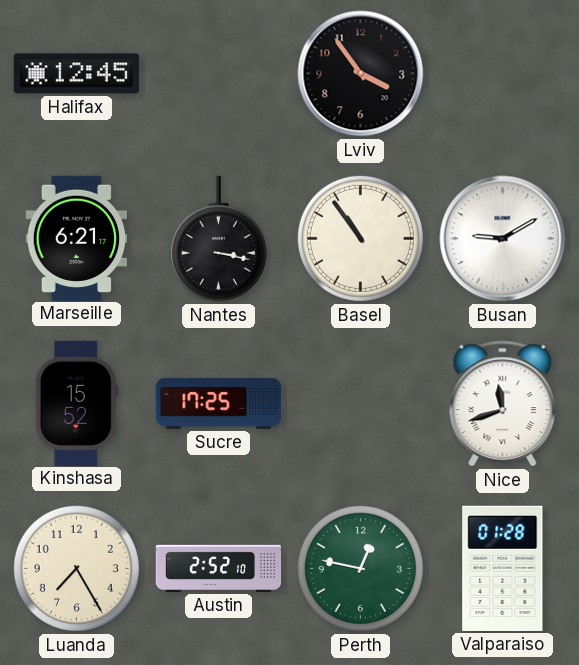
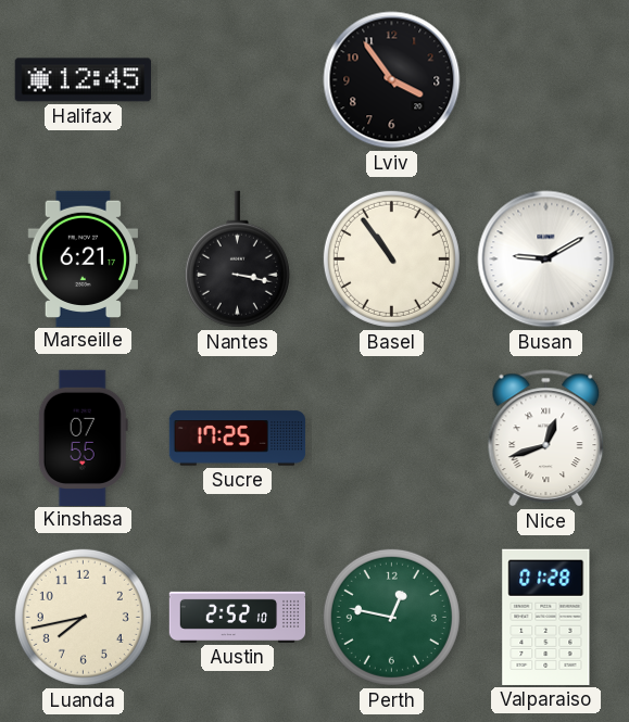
Kinshasa: 15:52 -> 07:55 (83, 438)
Nice: 11:42 -> 12:42 (546, 439)
Luanda: 7:25 -> 7:43 (83, 617)
